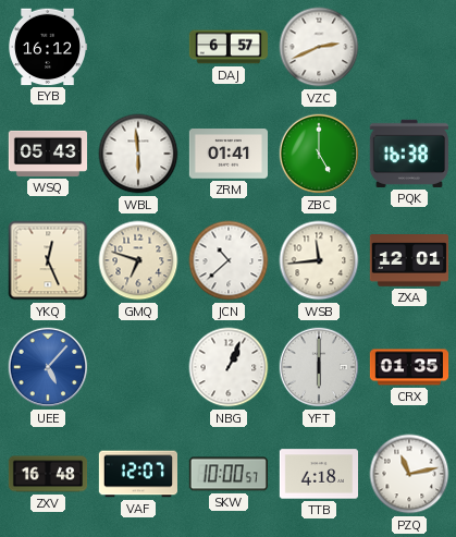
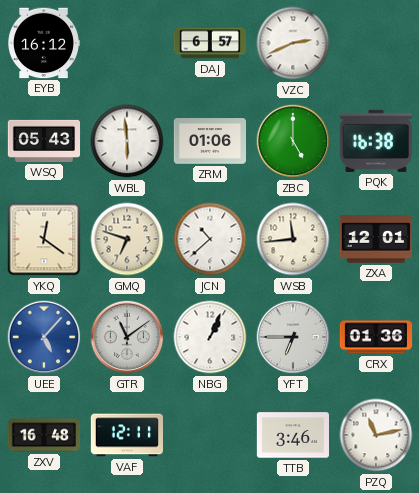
ZRM: 01:41 -> 01:06 (209, 141)
YKQ: 12:26 -> 12:21 (44, 239)
GTR: none -> 11:09 (127, 337)
YFT: 6:00 -> 6:45 (293, 337)
CRX: 01:35 -> 01:36 (376, 337)
VAF: 12:07 -> 12:11 (126, 435)
SKW: 10:00 -> none (227, 474)
TTB: 4:18 -> 3:46 (292, 435)
